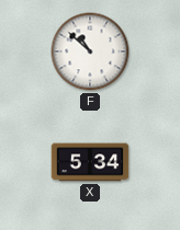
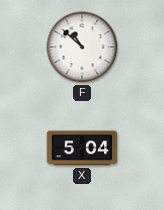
X: 5:34 -> 5:04 (82, 148)
